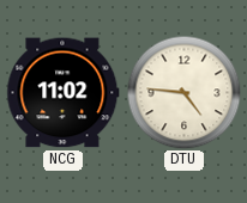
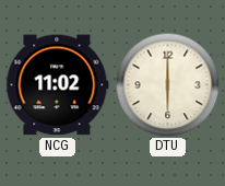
DTU: 4:46 -> 6:00 (167, 84)
